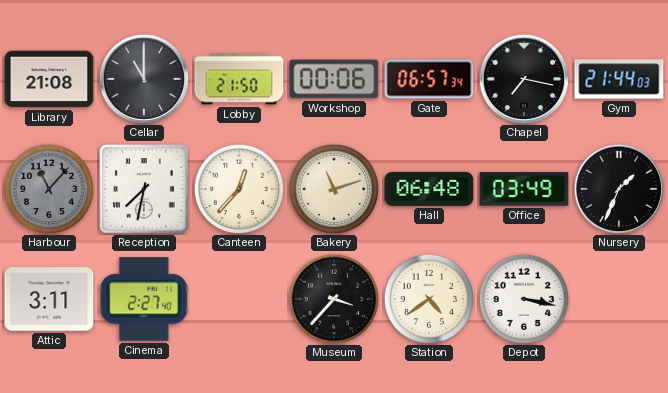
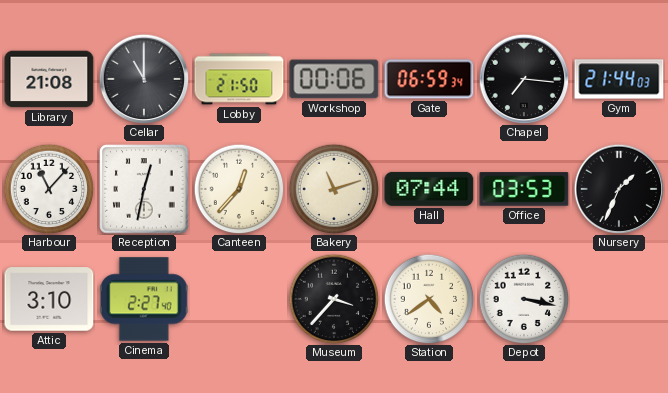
Gate: 06:57 -> 06:59 (429, 79)
Chapel: 7:17 -> 7:16 (524, 79)
Harbour dial: grey -> white (49, 189)
Reception: 7:32 -> 12:32 (144, 189)
Hall: 06:48 -> 07:44 (429, 189)
Office: 03:49 -> 03:53 (524, 189)
Attic: 3:11 -> 3:10 (49, 299)
